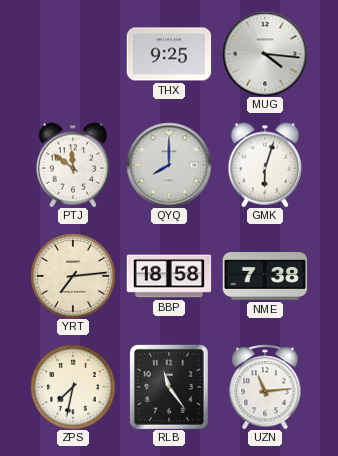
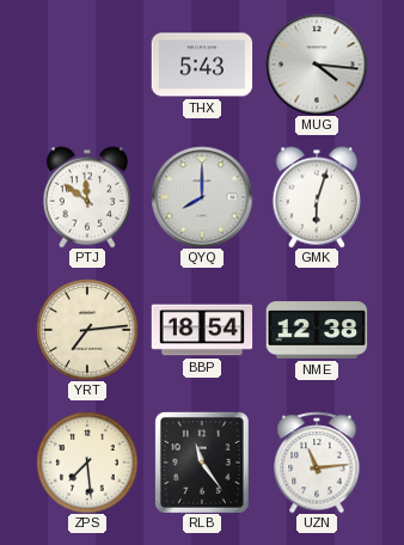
THX: 9:25 -> 5:43 (202, 65)
BBP: 18:58 -> 18:54 (202, 330)
NME: 7:38 -> 12:38 (317, 330)
ZPS: 7:32 -> 7:29 (87, 463)
